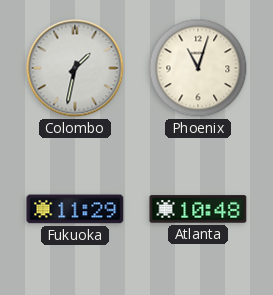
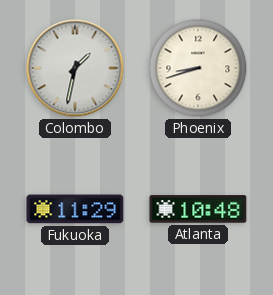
Phoenix: 11:03 -> 8:42 (198, 68)
